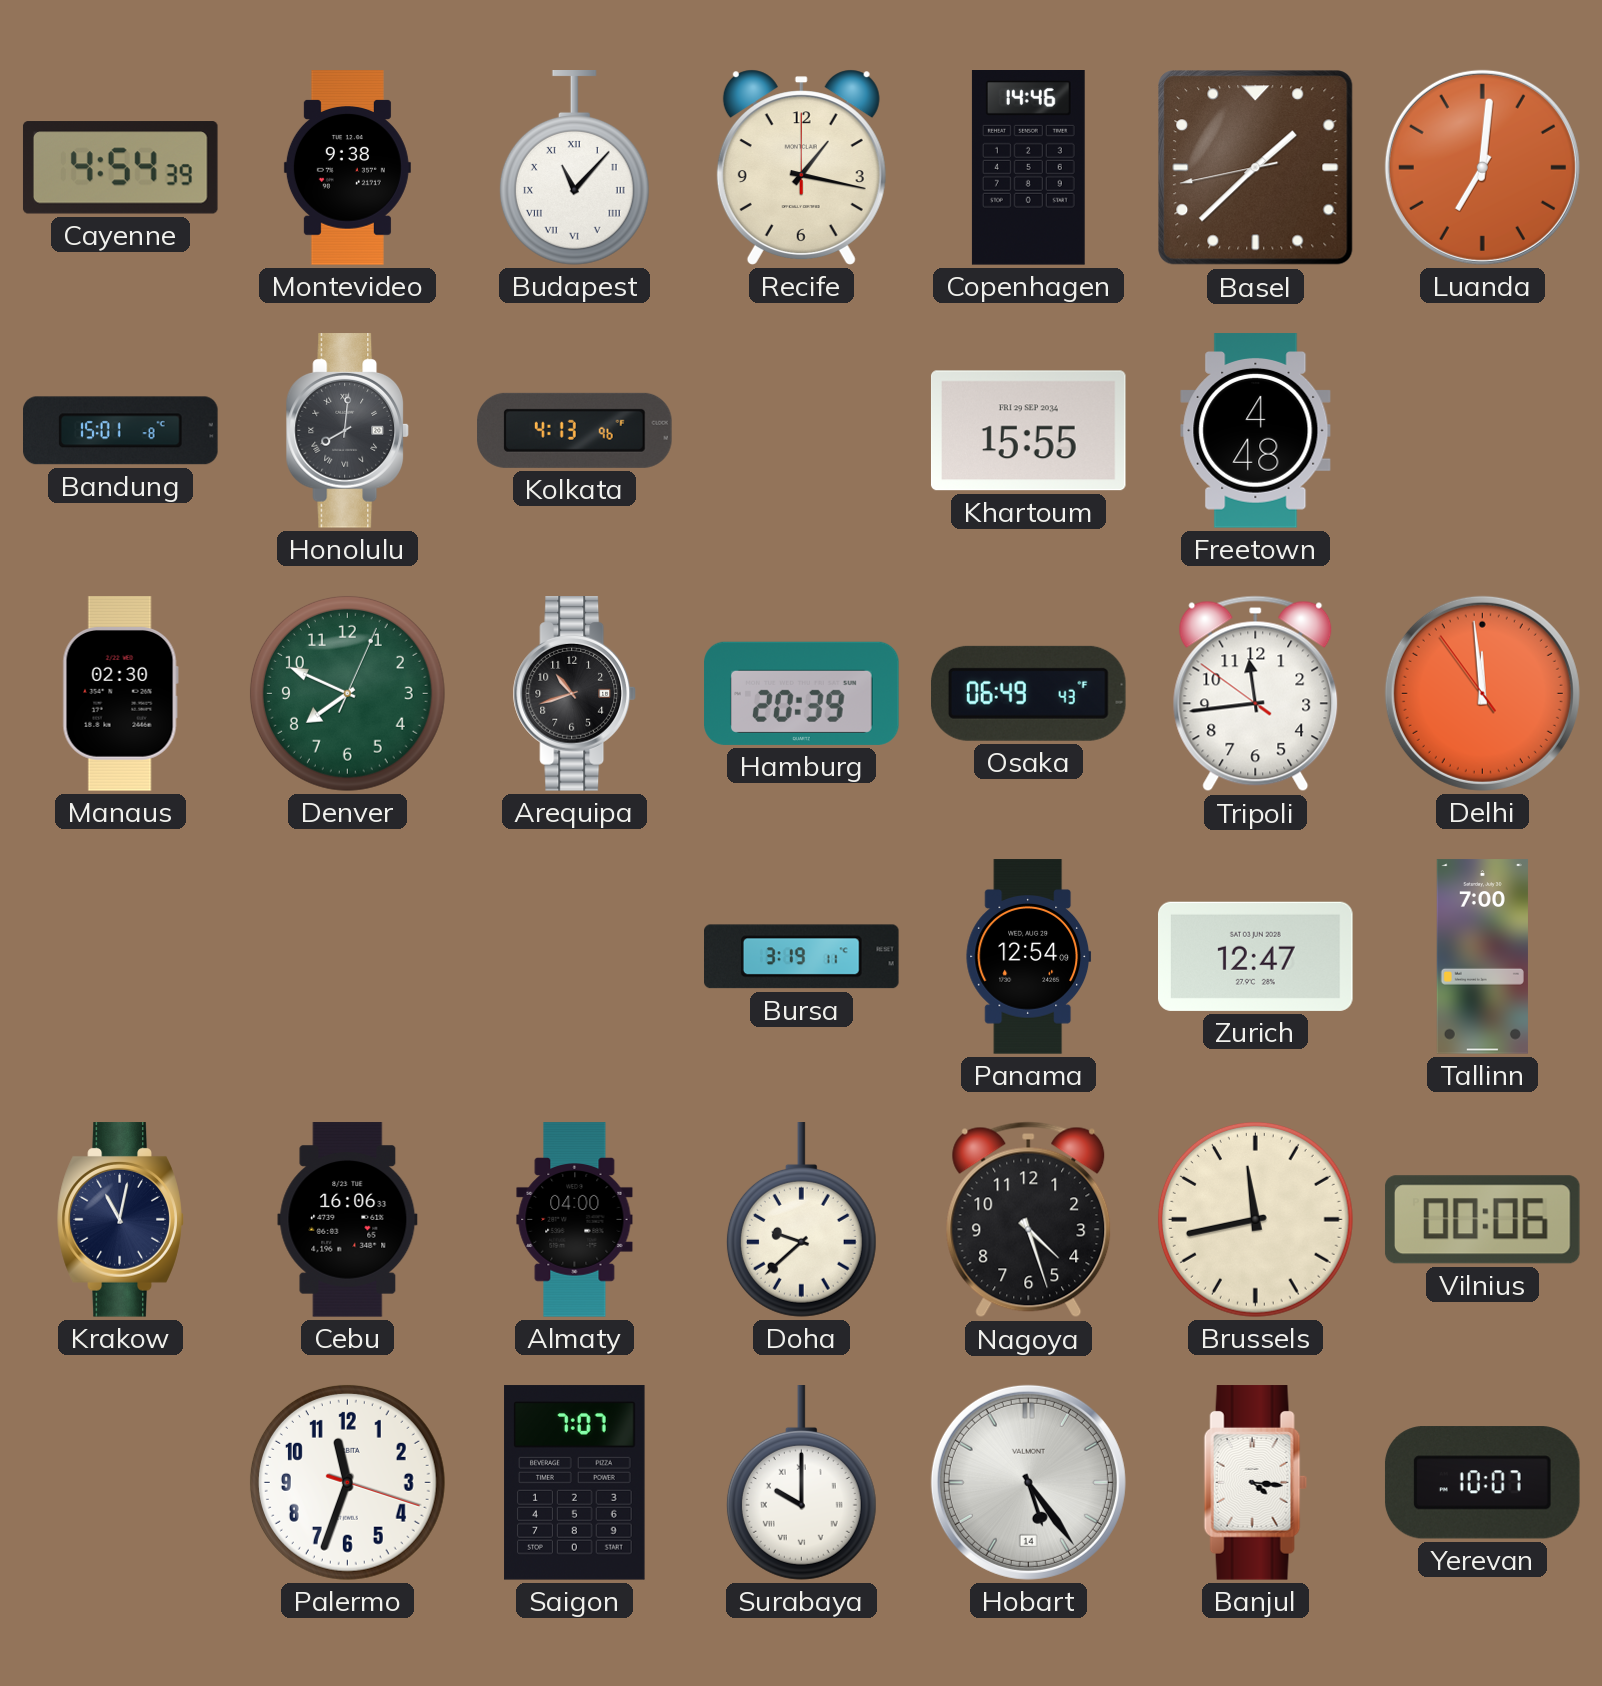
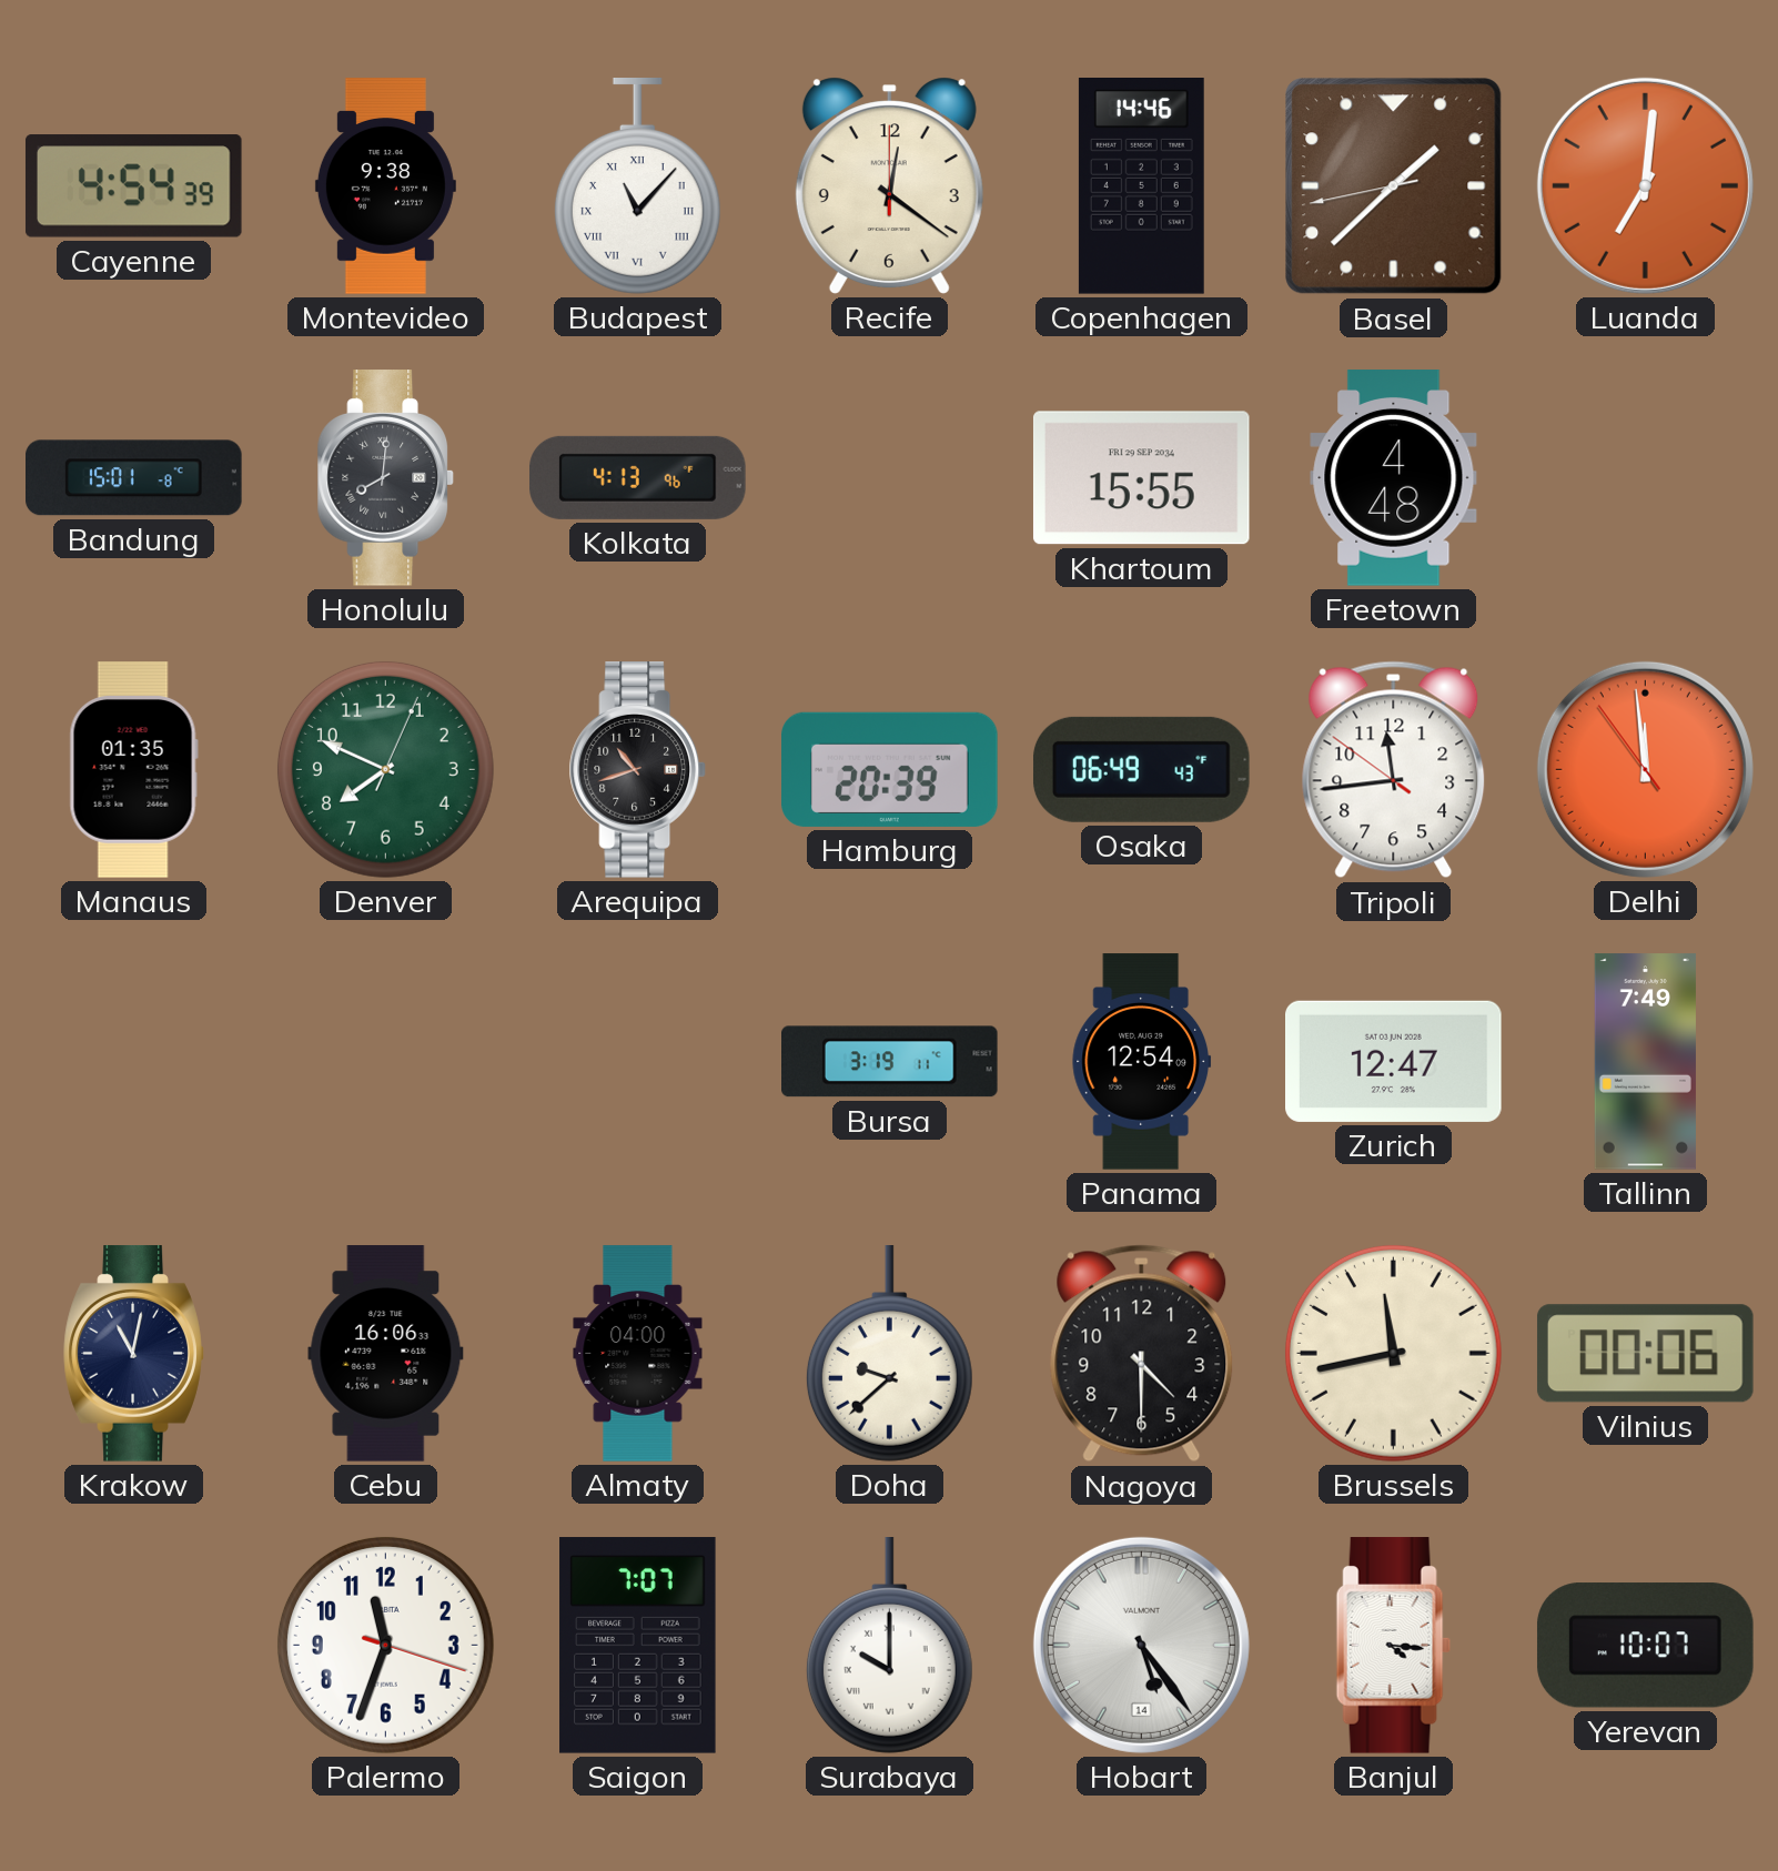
Recife: 1:17 -> 12:21 (889, 185)
Manaus: 02:30 -> 01:35 (133, 770)
Tallinn: 7:00 -> 7:49 (1645, 1062)
Nagoya: 4:27 -> 4:30 (1142, 1354)
